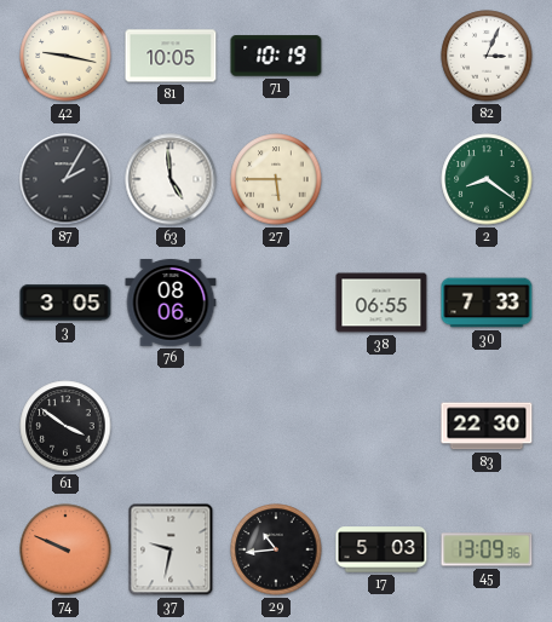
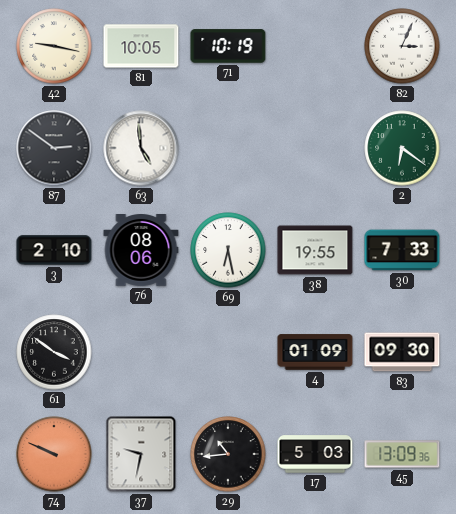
87: 2:05 -> 2:51 (54, 148)
27: 5:45 -> none (276, 179)
2: 8:21 -> 6:21 (402, 148)
3: 3:05 -> 2:10 (54, 250)
69: none -> 6:28 (228, 250)
38: 06:55 -> 19:55 (315, 250)
4: none -> 01:09 (315, 352)
83: 22:30 -> 09:30 (402, 352)
